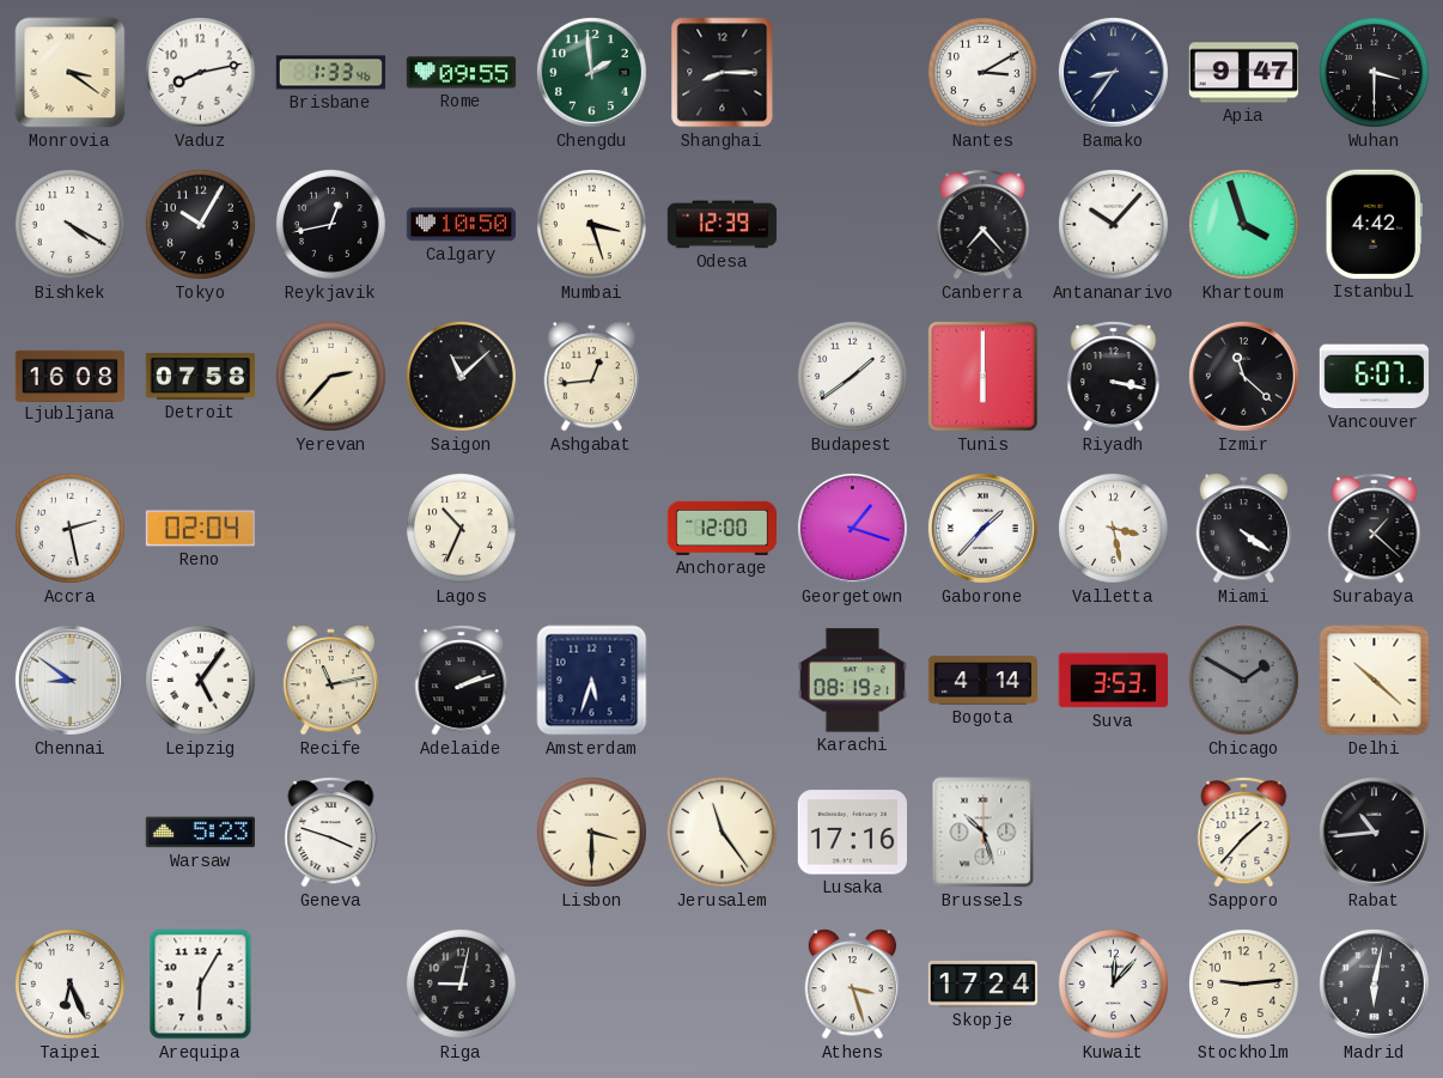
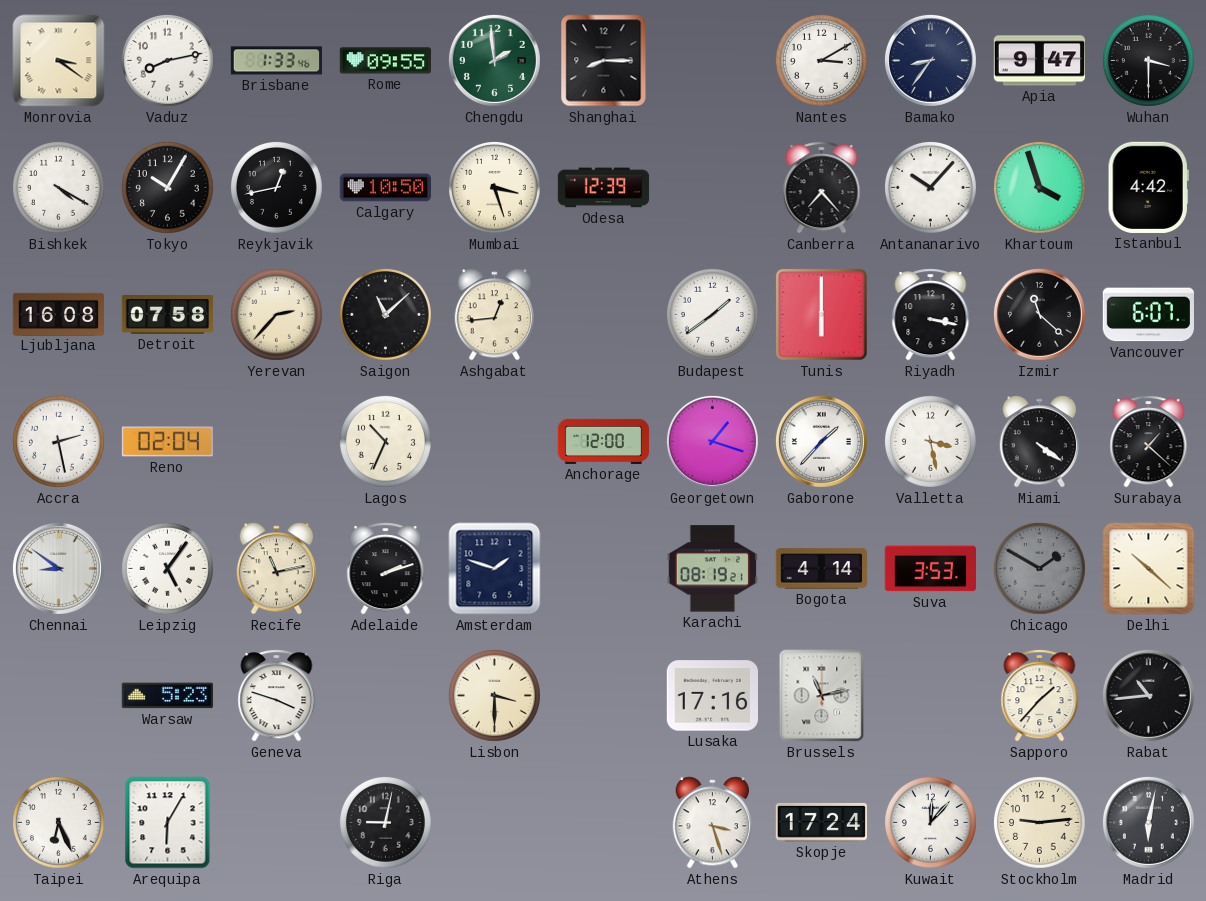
Amsterdam: 5:33 -> 1:48 (495, 569)
Jerusalem: 11:24 -> none (721, 832)
Brussels: 10:27 -> 11:13 (822, 696)
